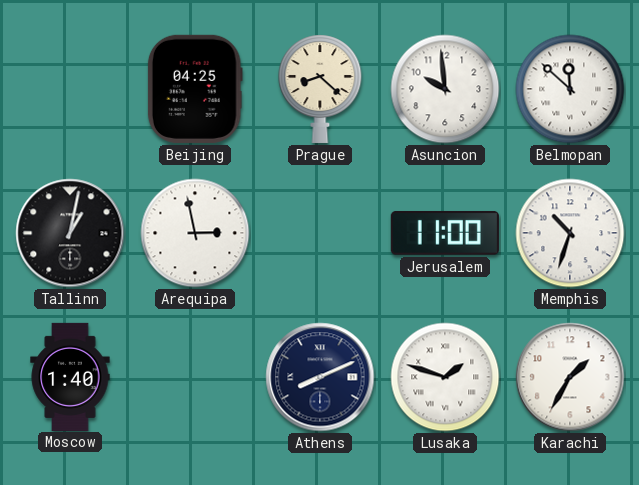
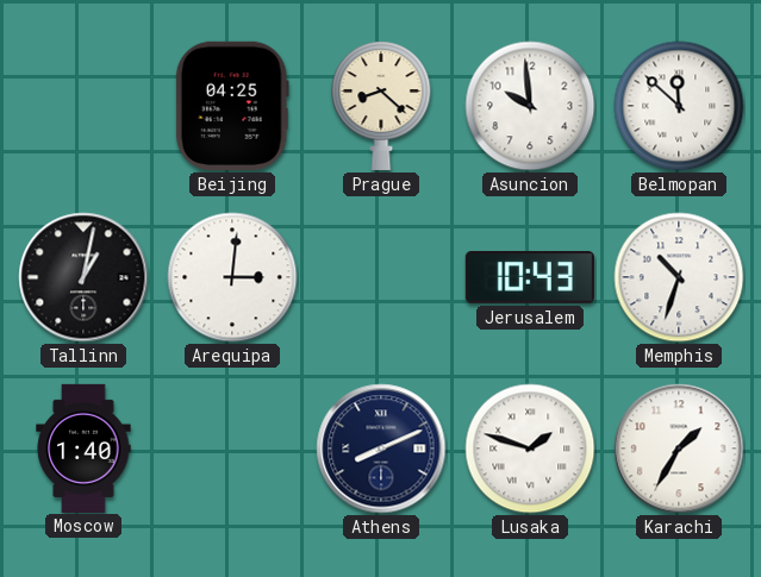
Arequipa: 2:58 -> 3:01 (232, 277)
Jerusalem: 11:00 -> 10:43 (530, 277)
